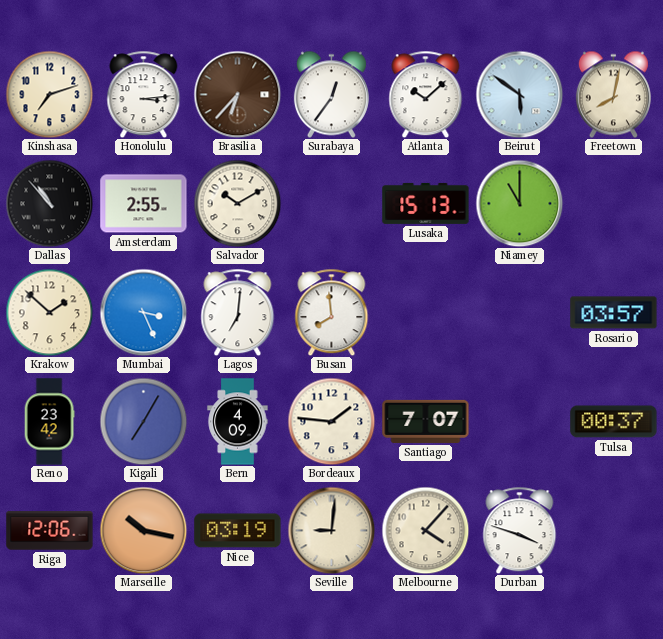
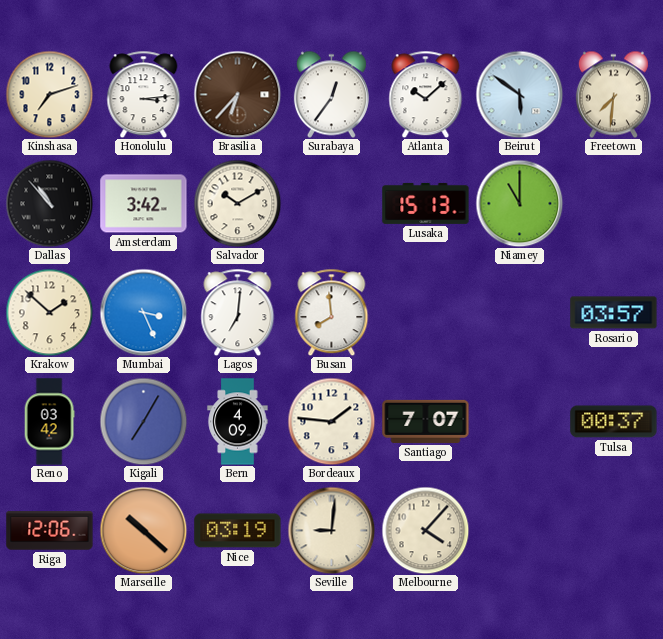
Freetown: 8:02 -> 7:31 (613, 94)
Amsterdam: 2:55 -> 3:42 (144, 204)
Reno: 23:42 -> 03:42 (49, 422)
Marseille: 10:17 -> 10:22 (143, 530)
Durban: 3:48 -> none (520, 530)
